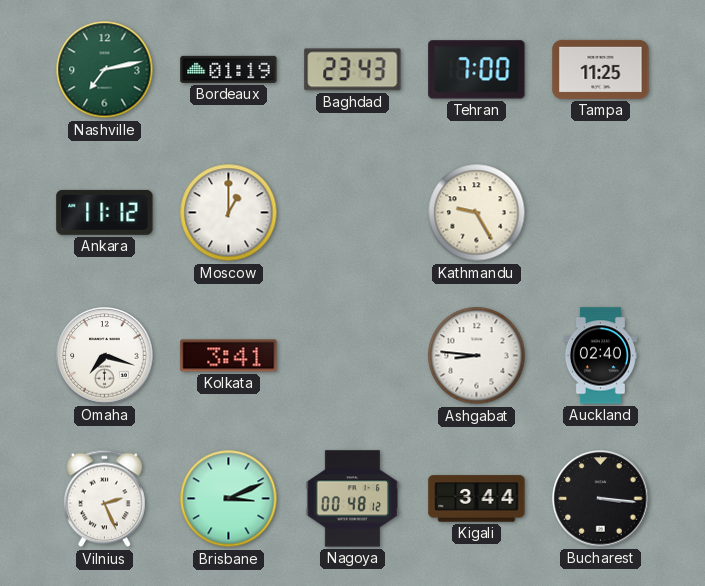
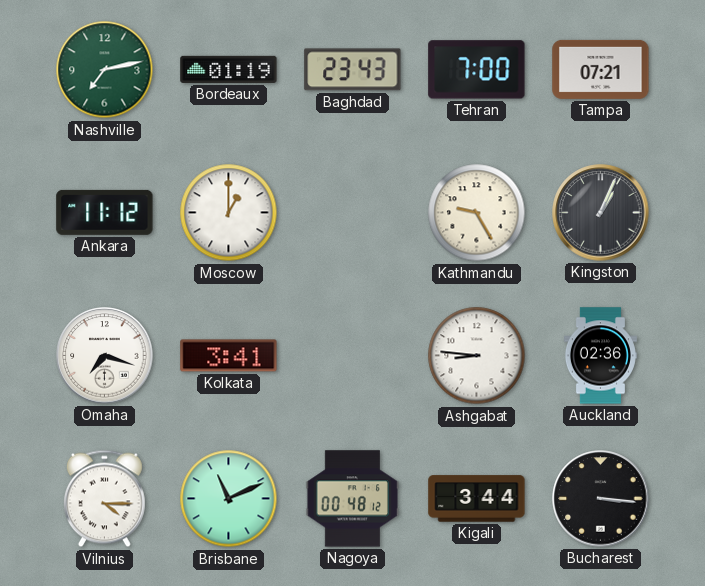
Tampa: 11:25 -> 07:21 (601, 69)
Kingston: none -> 1:04 (601, 213)
Auckland: 02:40 -> 02:36 (600, 356)
Vilnius: 2:26 -> 4:15 (104, 499)
Brisbane: 3:11 -> 11:11 (229, 499)
